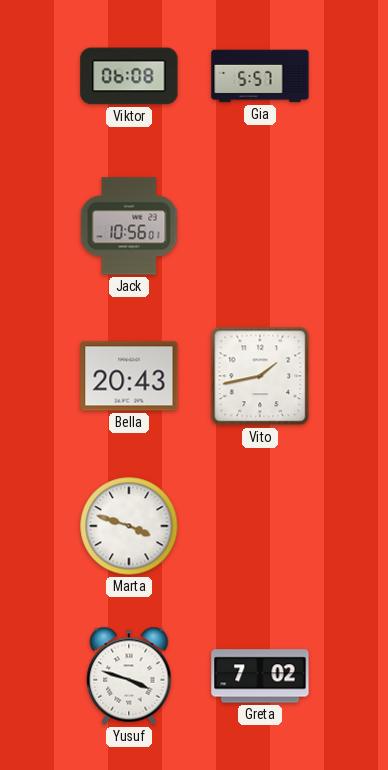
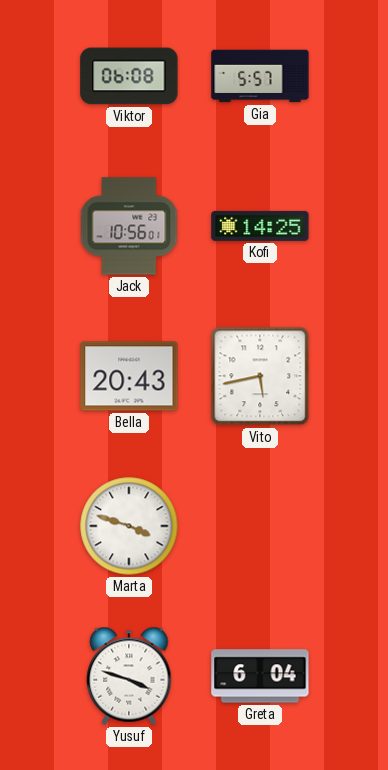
Kofi: none -> 14:25 (260, 226)
Vito: 1:43 -> 5:43 (260, 376)
Greta: 7:02 -> 6:04 (260, 676)
